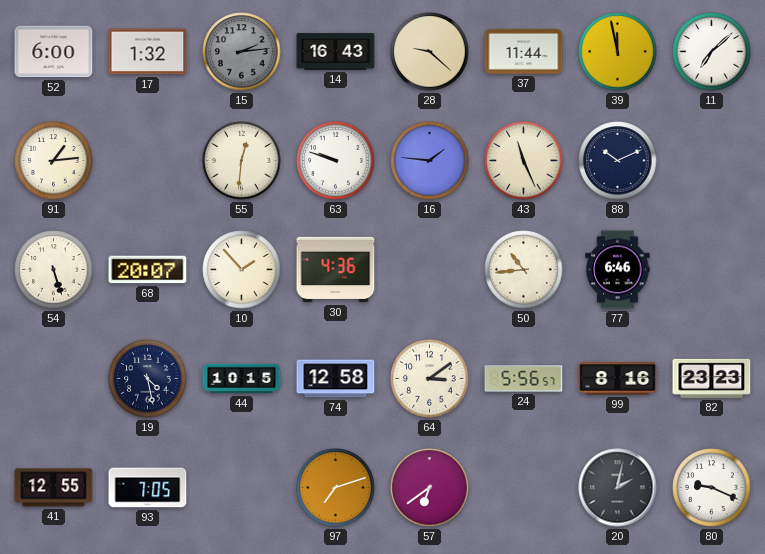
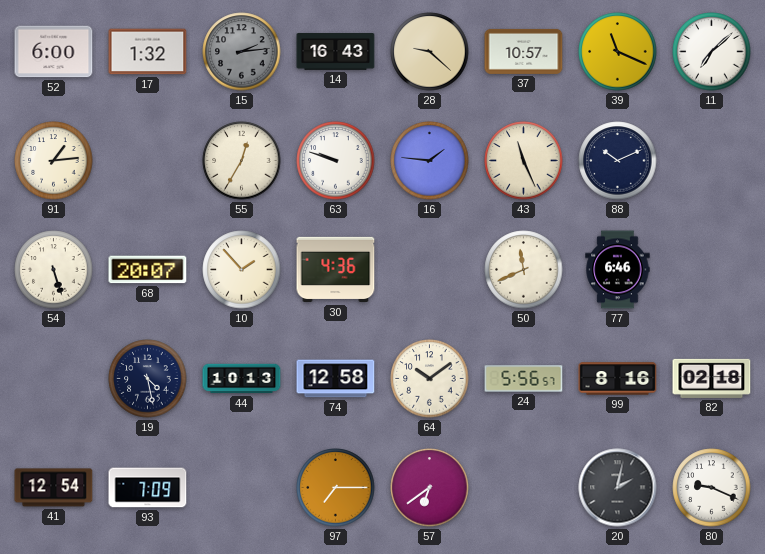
37: 11:44 -> 10:57 (524, 51)
39: 11:58 -> 11:19 (618, 52)
55: 12:31 -> 12:35 (242, 161)
50: 10:44 -> 11:41 (524, 270)
44: 10:15 -> 10:13 (242, 379)
64: 3:09 -> 10:09 (430, 379)
82: 23:23 -> 02:18 (712, 378)
41: 12:55 -> 12:54 (54, 488)
93: 7:05 -> 7:09 (148, 488)
97: 7:12 -> 7:15 (336, 488)
